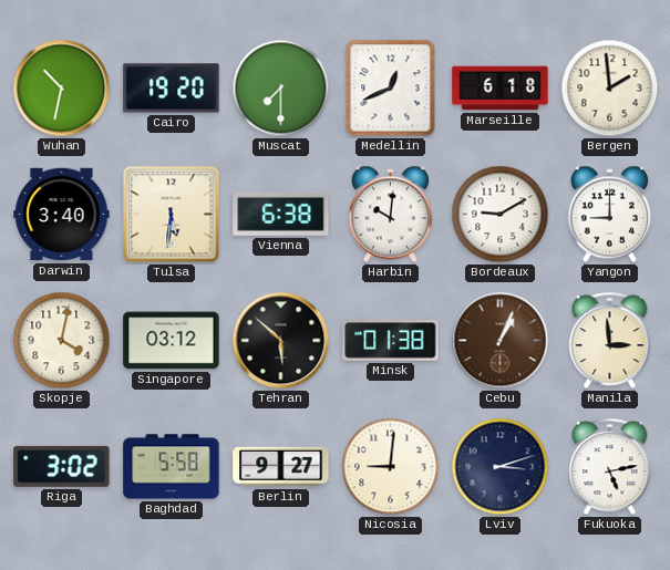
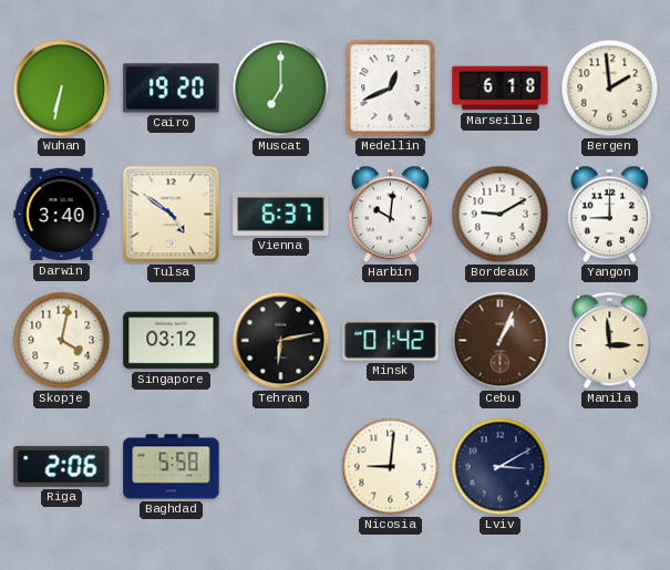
Wuhan: 10:32 -> 6:32 (62, 89)
Muscat: 7:30 -> 7:00 (281, 89)
Tulsa: 5:31 -> 4:51 (172, 215)
Vienna: 6:38 -> 6:37 (281, 214)
Tehran: 5:52 -> 6:13 (281, 341)
Minsk: 01:38 -> 01:42 (391, 341)
Riga: 3:02 -> 2:06 (62, 466)
Berlin: 9:27 -> none (281, 467)
Lviv: 3:12 -> 3:10 (501, 467)
Fukuoka: 5:13 -> none (610, 467)
